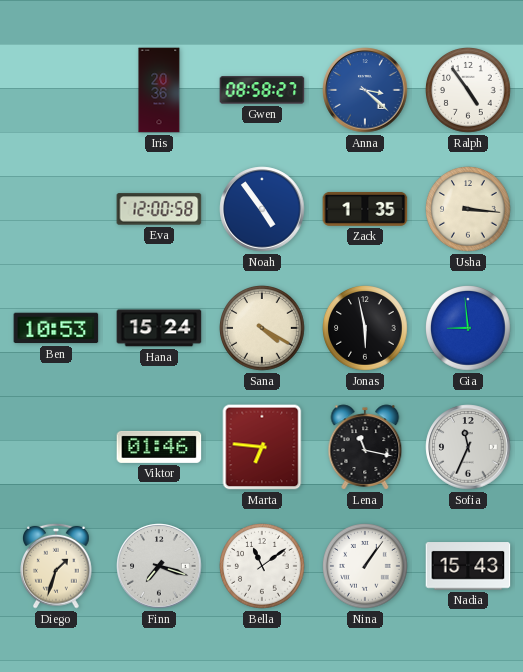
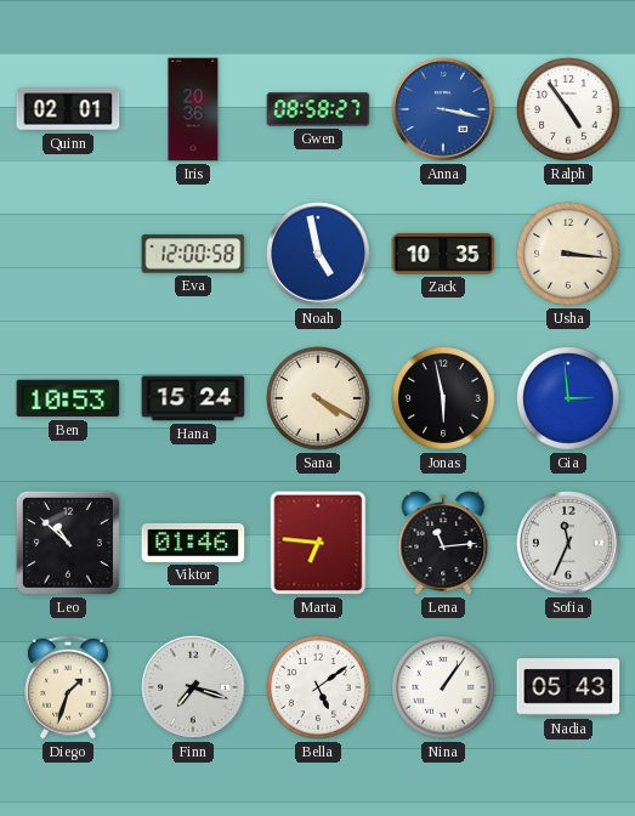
Quinn: none -> 02:01 (68, 109)
Anna: 3:22 -> 3:17 (443, 109)
Noah: 4:54 -> 4:58 (318, 254)
Zack: 1:35 -> 10:35 (443, 254)
Gia: 8:59 -> 2:59 (568, 398)
Leo: none -> 10:52 (68, 543)
Lena: 11:17 -> 11:14 (443, 543)
Bella: 11:09 -> 5:09 (318, 687)
Nadia: 15:43 -> 05:43 (568, 687)
